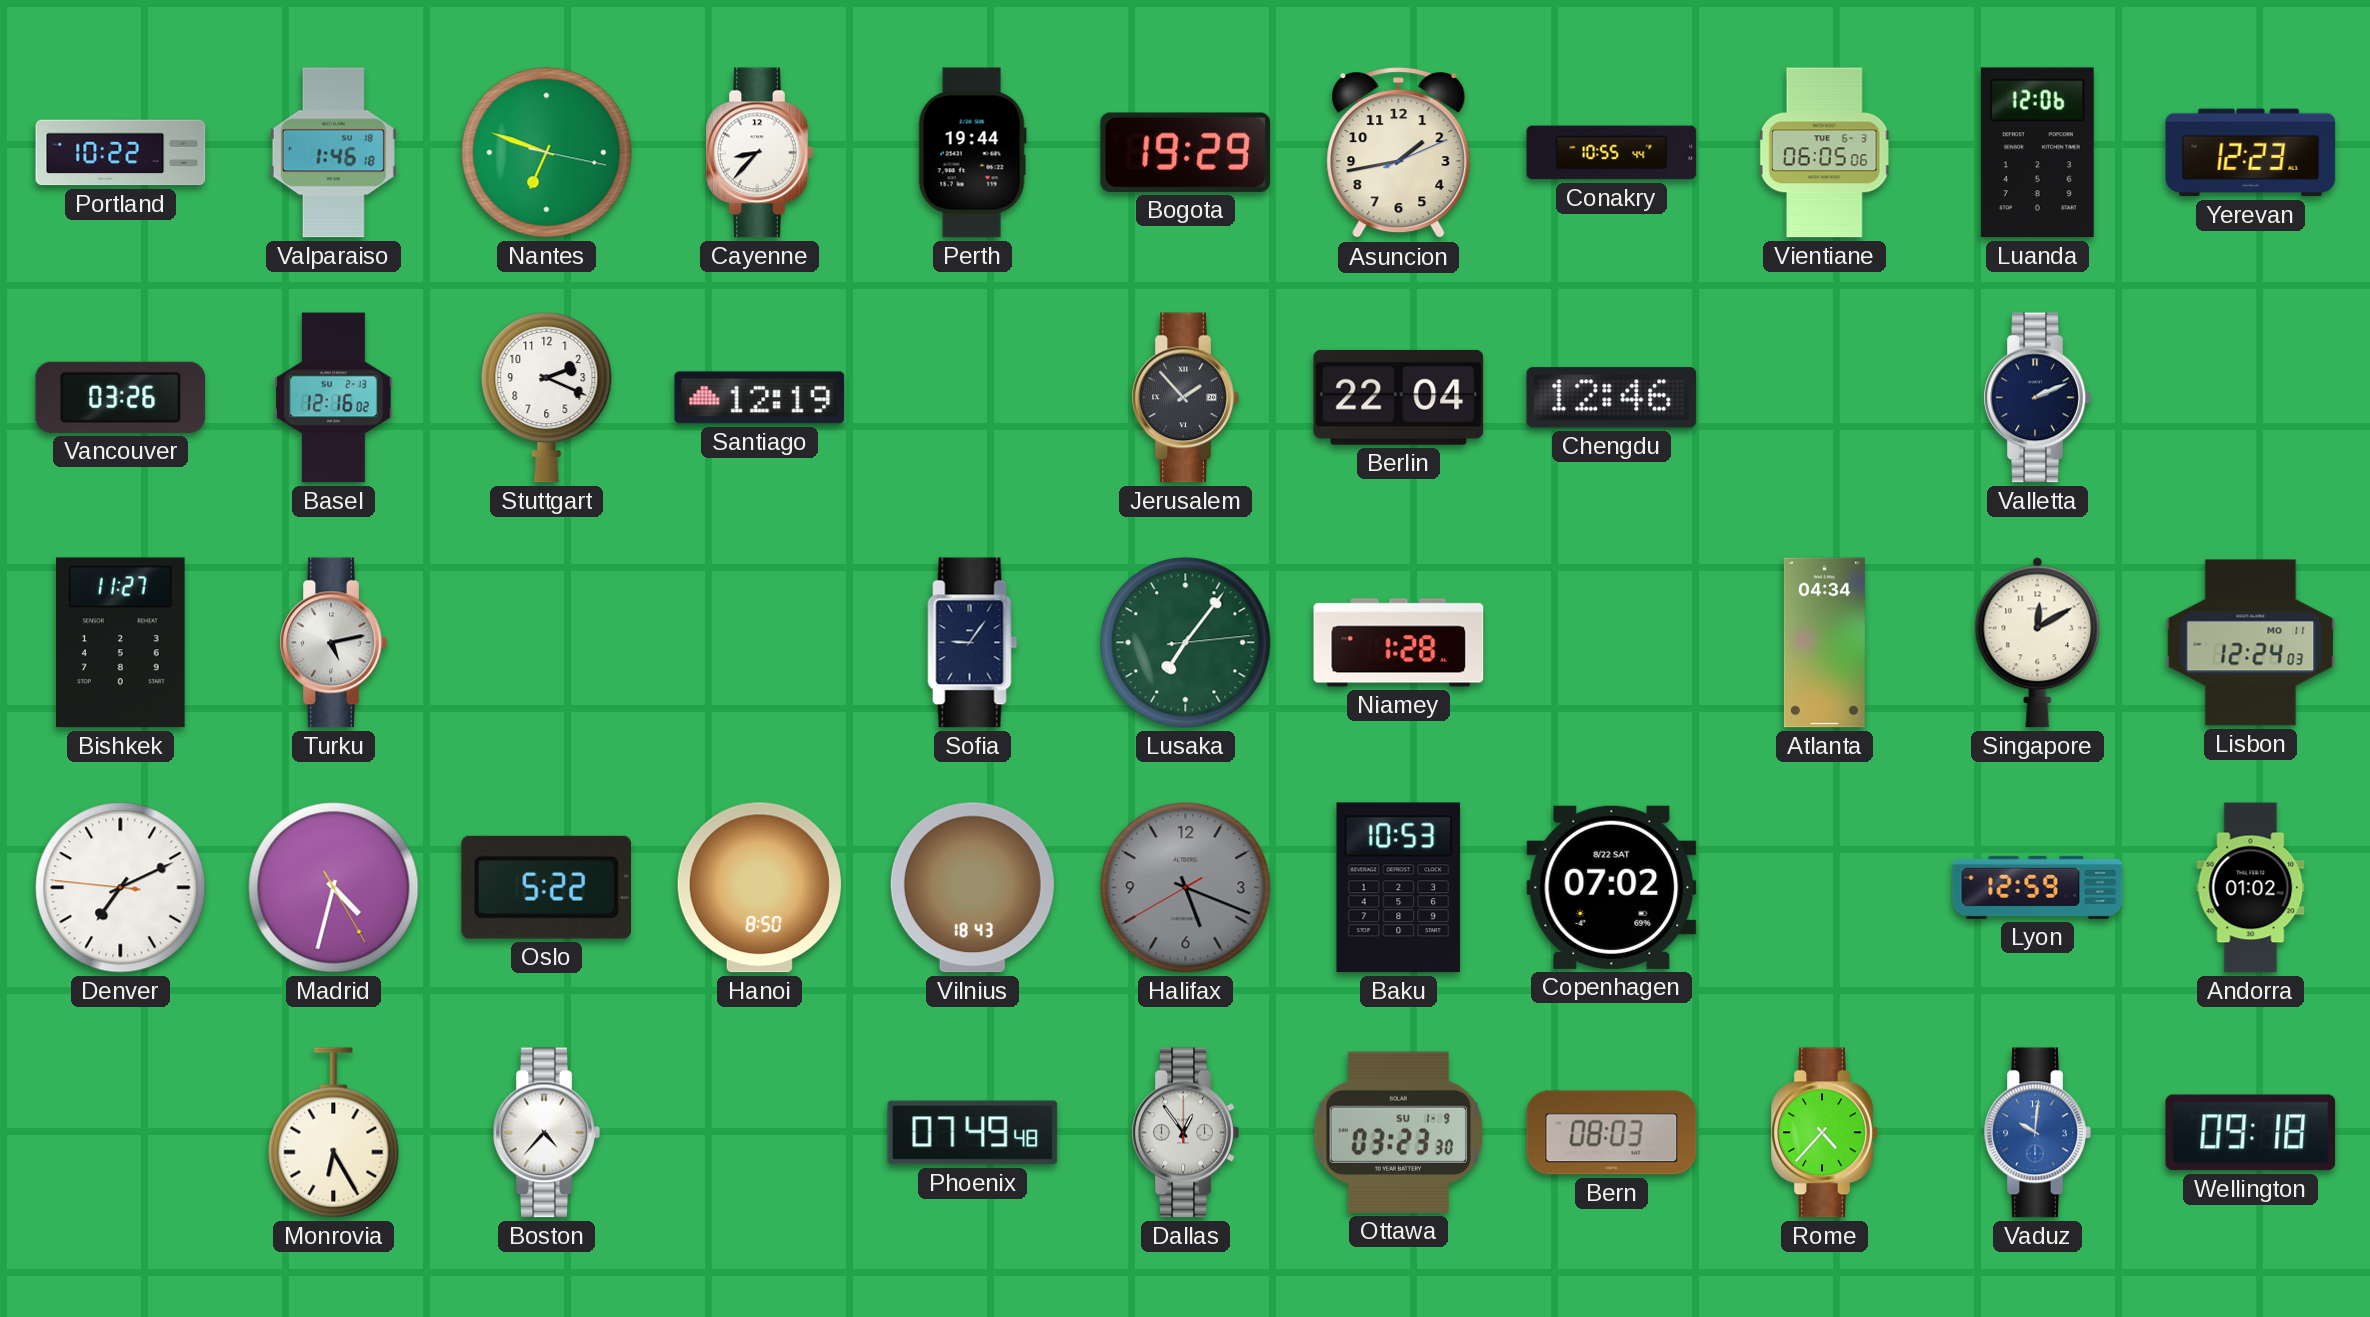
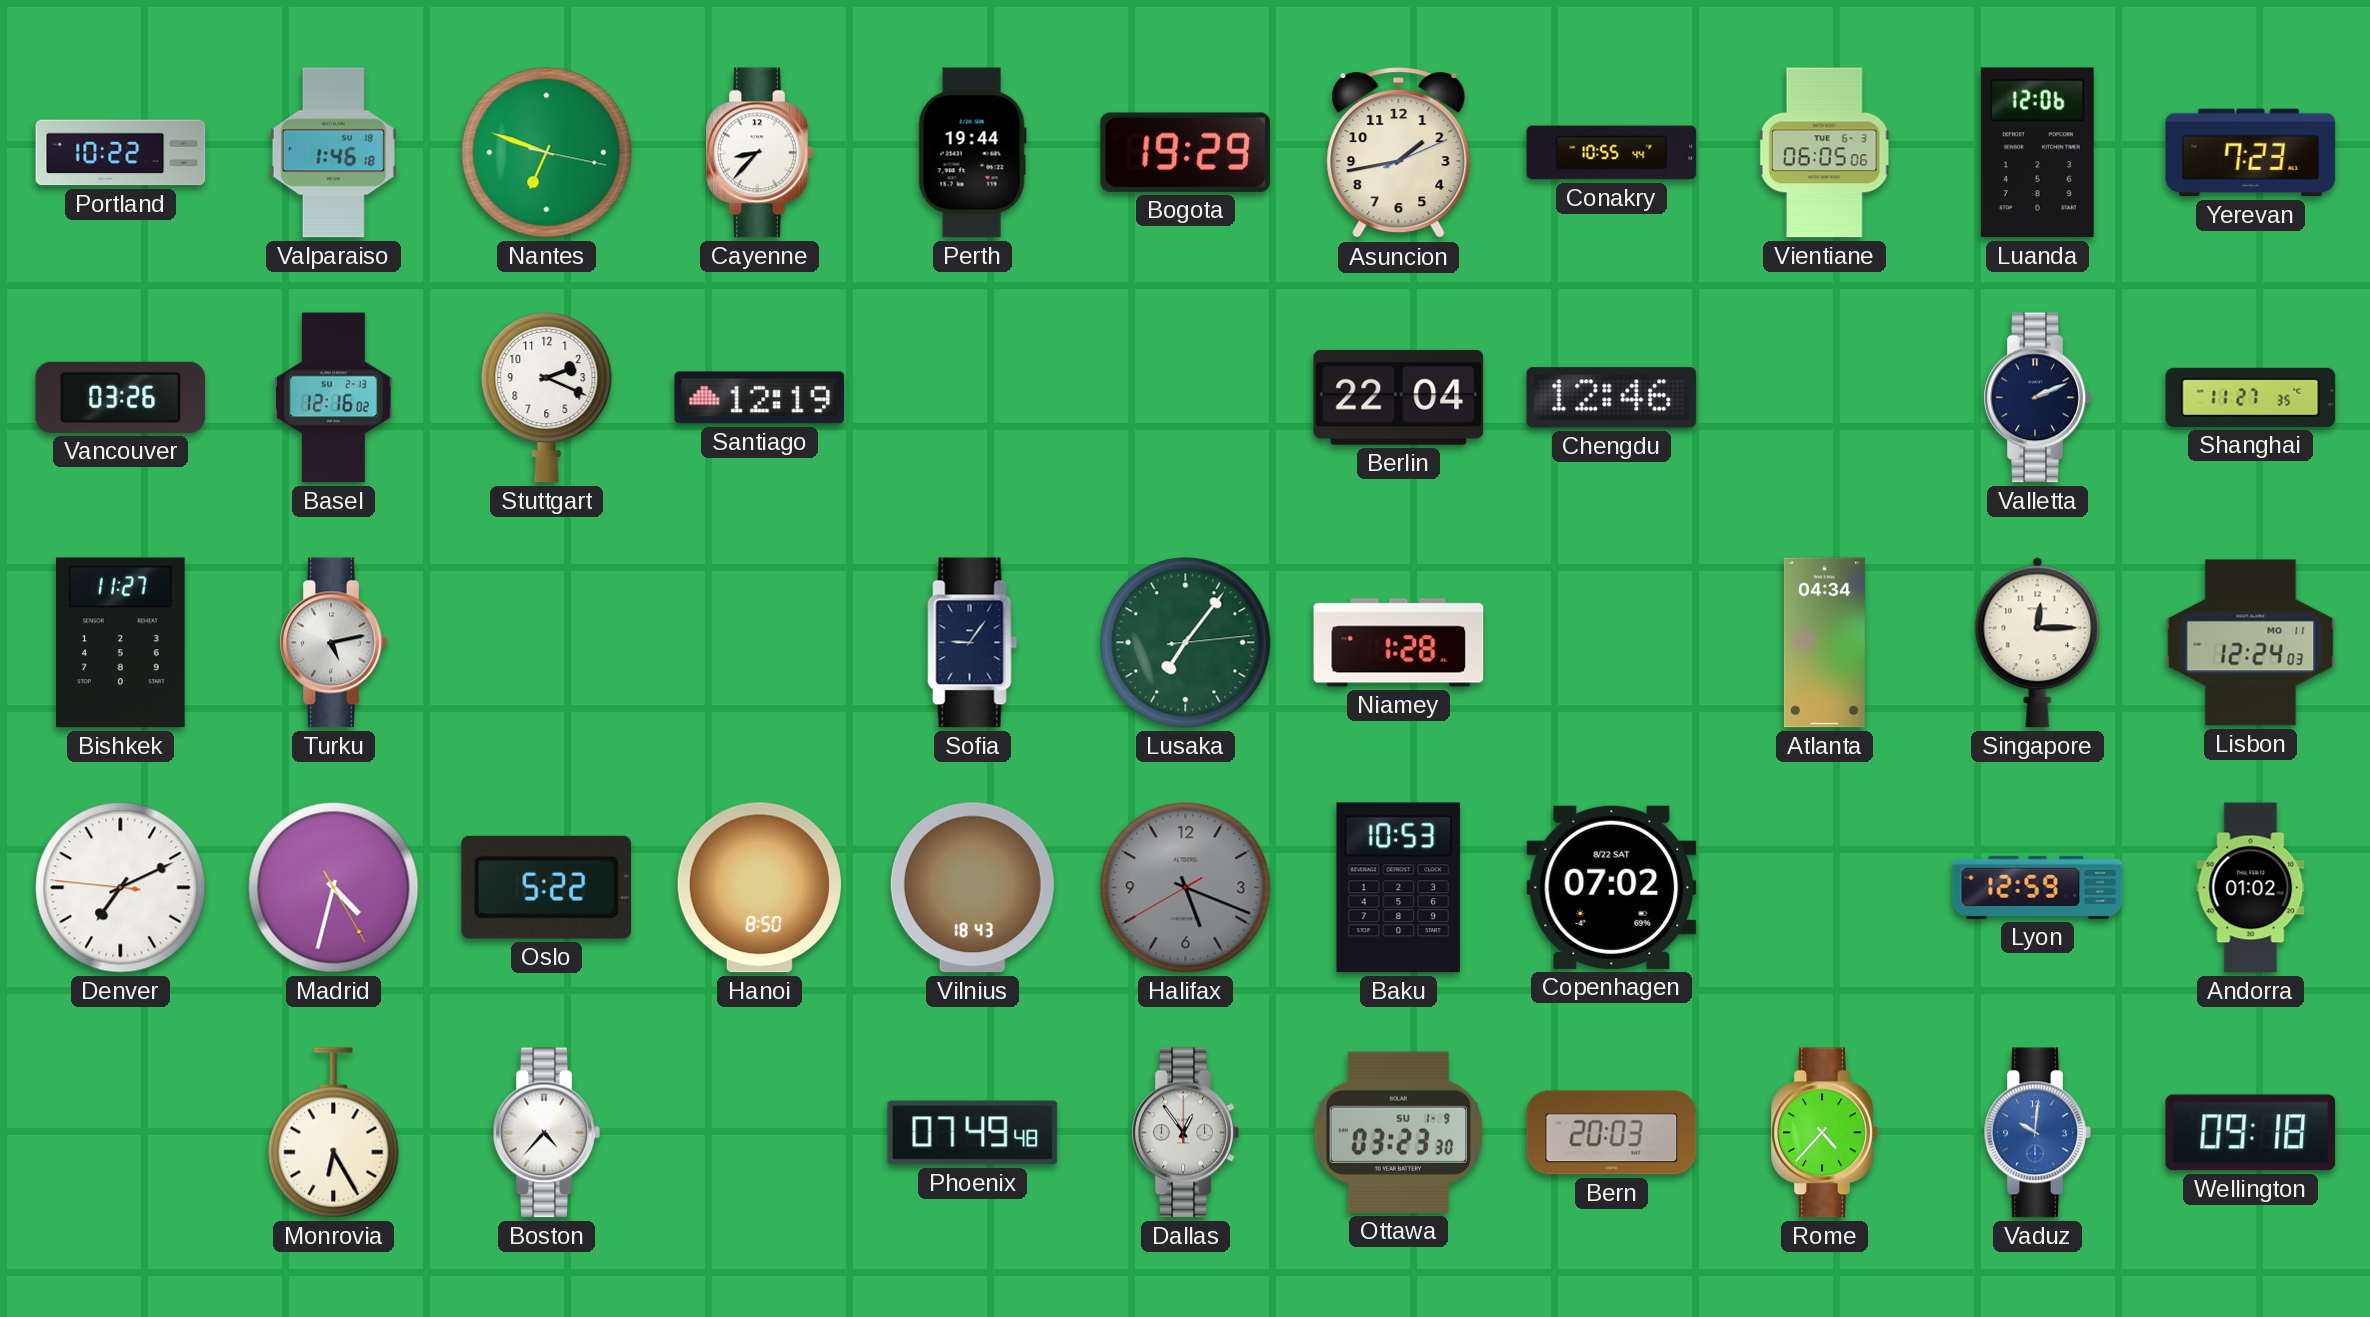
Yerevan: 12:23 -> 7:23 (2251, 153)
Jerusalem: 1:53 -> none (1185, 398)
Shanghai: none -> 11:27 (2251, 397)
Singapore: 12:10 -> 12:15 (2038, 643)
Bern: 08:03 -> 20:03 (1612, 1133)
